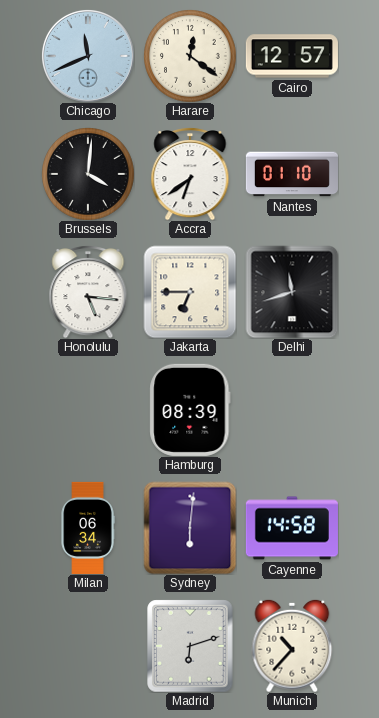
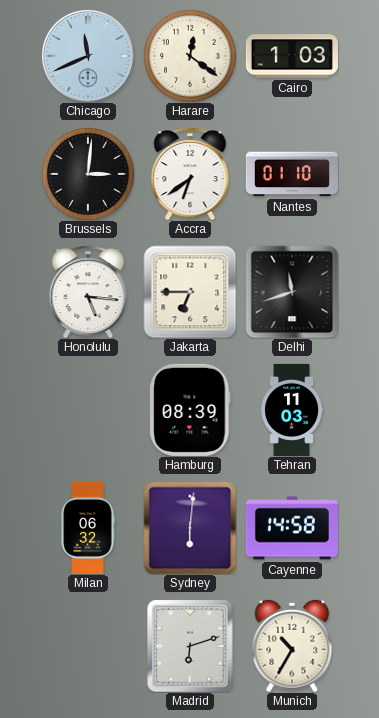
Cairo: 12:57 -> 1:03 (292, 56)
Brussels: 4:01 -> 3:01 (88, 174)
Tehran: none -> 11:03 (291, 410)
Milan: 06:34 -> 06:32 (88, 528)
Munich: 10:37 -> 10:35 (292, 646)
